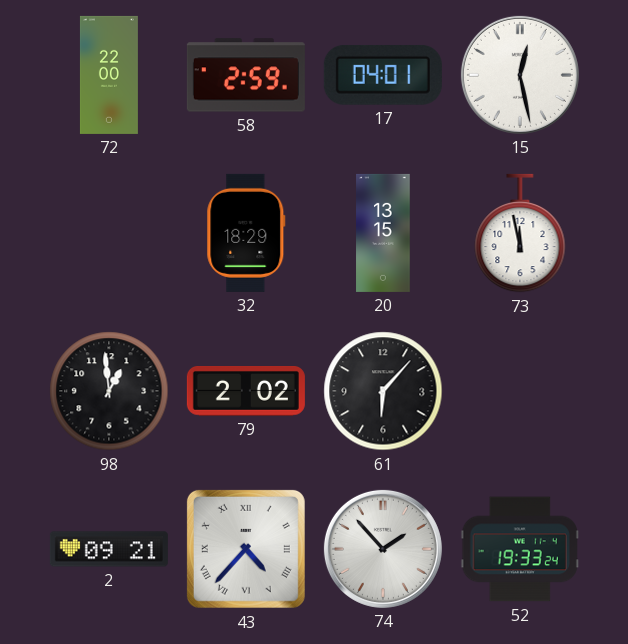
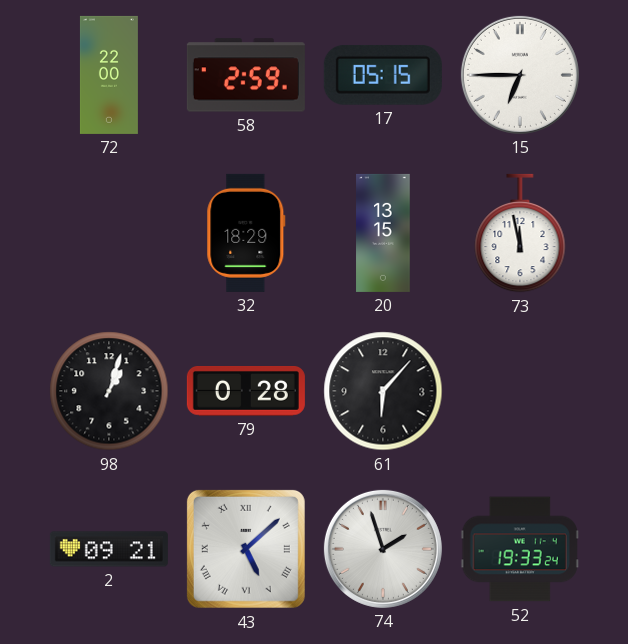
17: 04:01 -> 05:15 (383, 75)
15: 12:28 -> 6:45 (520, 75)
98: 12:59 -> 1:03 (109, 391)
79: 2:02 -> 0:28 (246, 392)
43: 4:37 -> 5:08 (246, 549)
74: 1:53 -> 1:57 (383, 549)
